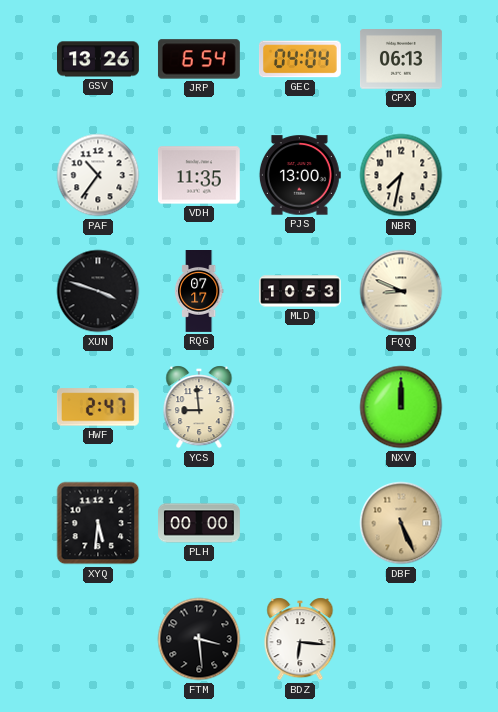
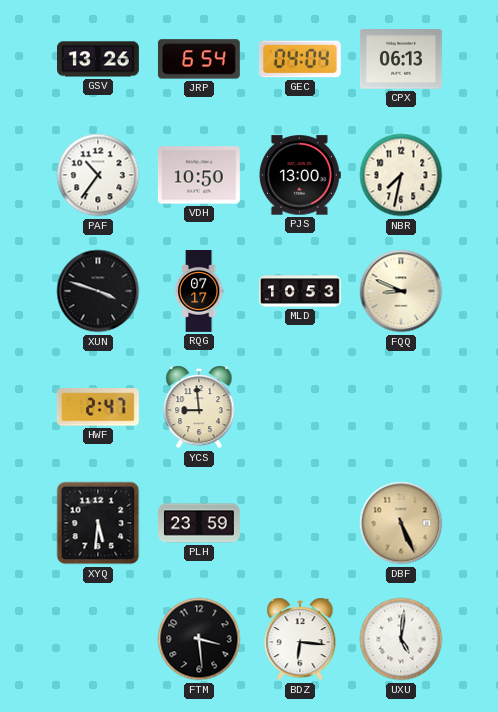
VDH: 11:35 -> 10:50 (199, 175)
NXV: 12:00 -> none (401, 407)
PLH: 00:00 -> 23:59 (200, 523)
UXU: none -> 5:01 (401, 639)
